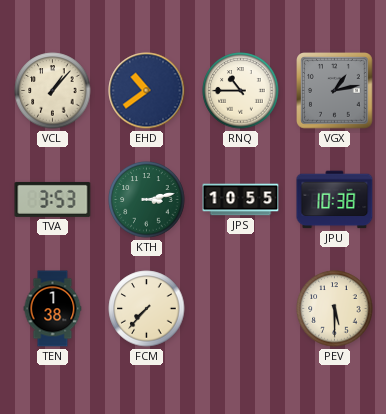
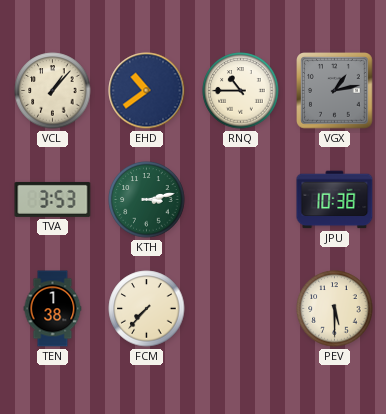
JPS: 10:55 -> none (241, 200)
